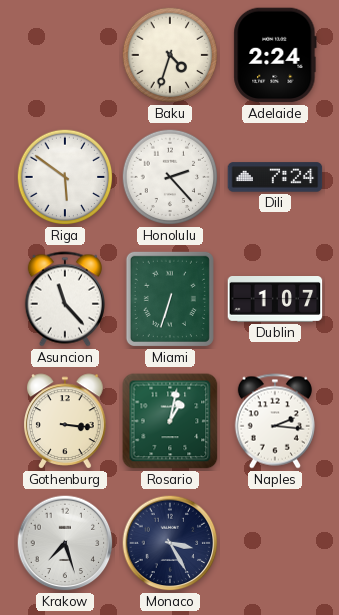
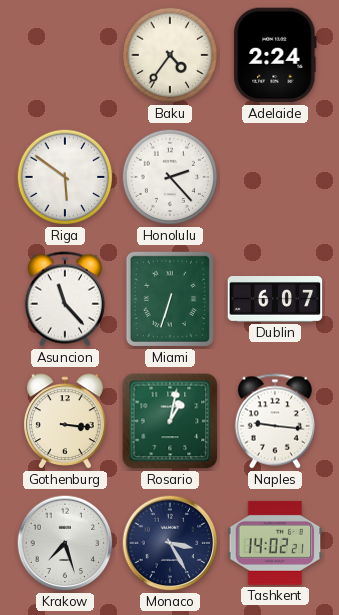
Baku: 4:33 -> 4:36 (170, 55)
Dili: 7:24 -> none (275, 177)
Dublin: 1:07 -> 6:07 (275, 300)
Naples: 2:16 -> 9:16 (275, 421)
Tashkent: none -> 14:02 (275, 543)
